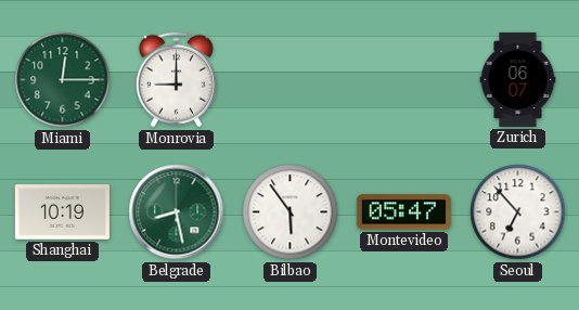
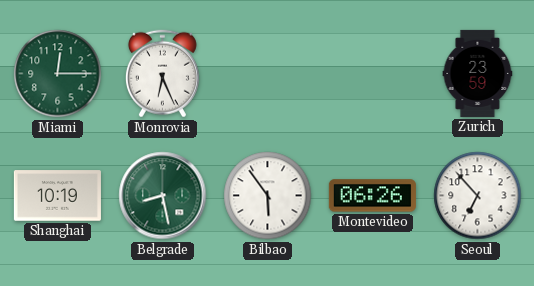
Monrovia: 9:00 -> 6:26 (162, 74)
Zurich: 06:07 -> 23:59 (478, 73)
Montevideo: 05:47 -> 06:26 (372, 196)
